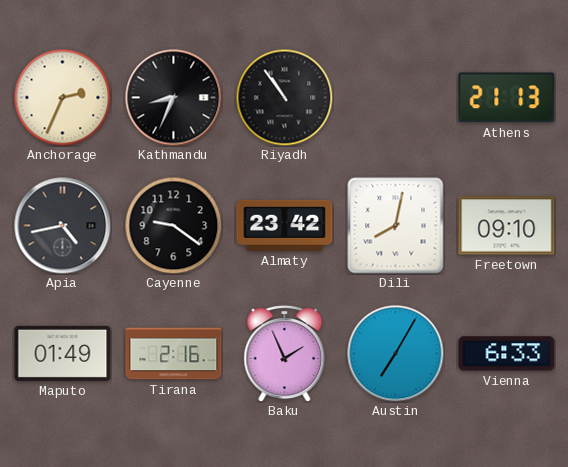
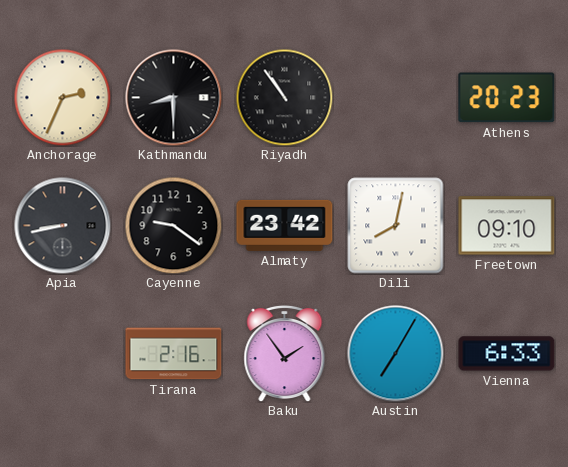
Kathmandu: 8:34 -> 8:30 (174, 98)
Athens: 21:13 -> 20:23 (507, 98)
Apia: 4:43 -> 8:43 (63, 226)
Maputo: 01:49 -> none (63, 353)
Baku: 1:56 -> 1:54 (285, 353)
